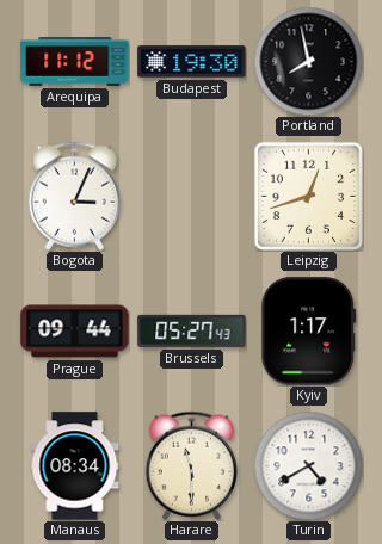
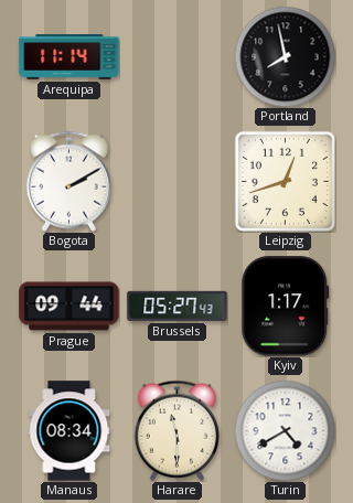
Arequipa: 11:12 -> 11:14 (69, 57)
Budapest: 19:30 -> none (192, 62)
Bogota: 3:04 -> 2:10 (68, 181)
